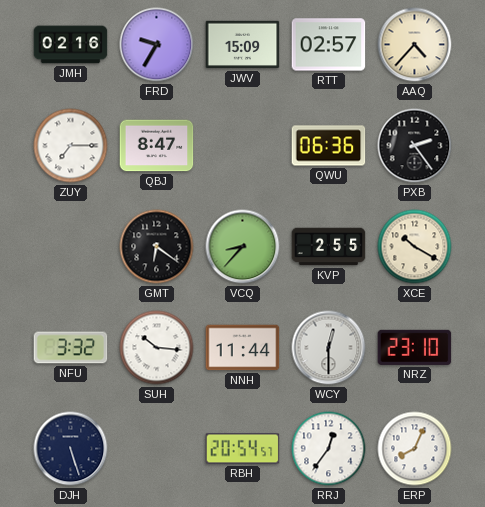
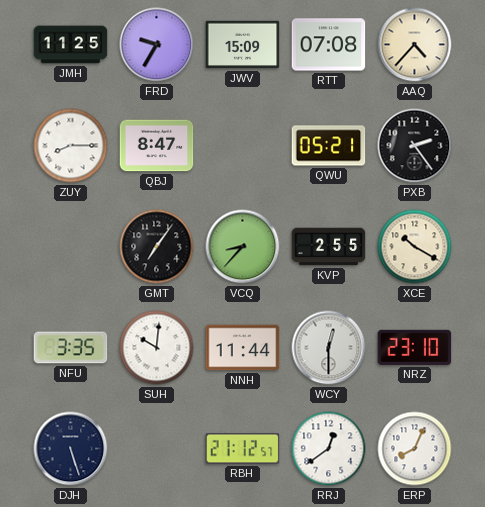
JMH: 02:16 -> 11:25 (71, 45)
RTT: 02:57 -> 07:08 (329, 45)
ZUY: 7:15 -> 8:15 (71, 146)
QWU: 06:36 -> 05:21 (329, 146)
GMT: 6:21 -> 7:06 (157, 247)
NFU: 3:32 -> 3:35 (71, 348)
SUH: 10:16 -> 10:01 (157, 348)
RBH: 20:54 -> 21:12 (243, 449)
RRJ: 12:36 -> 12:39 (329, 449)
